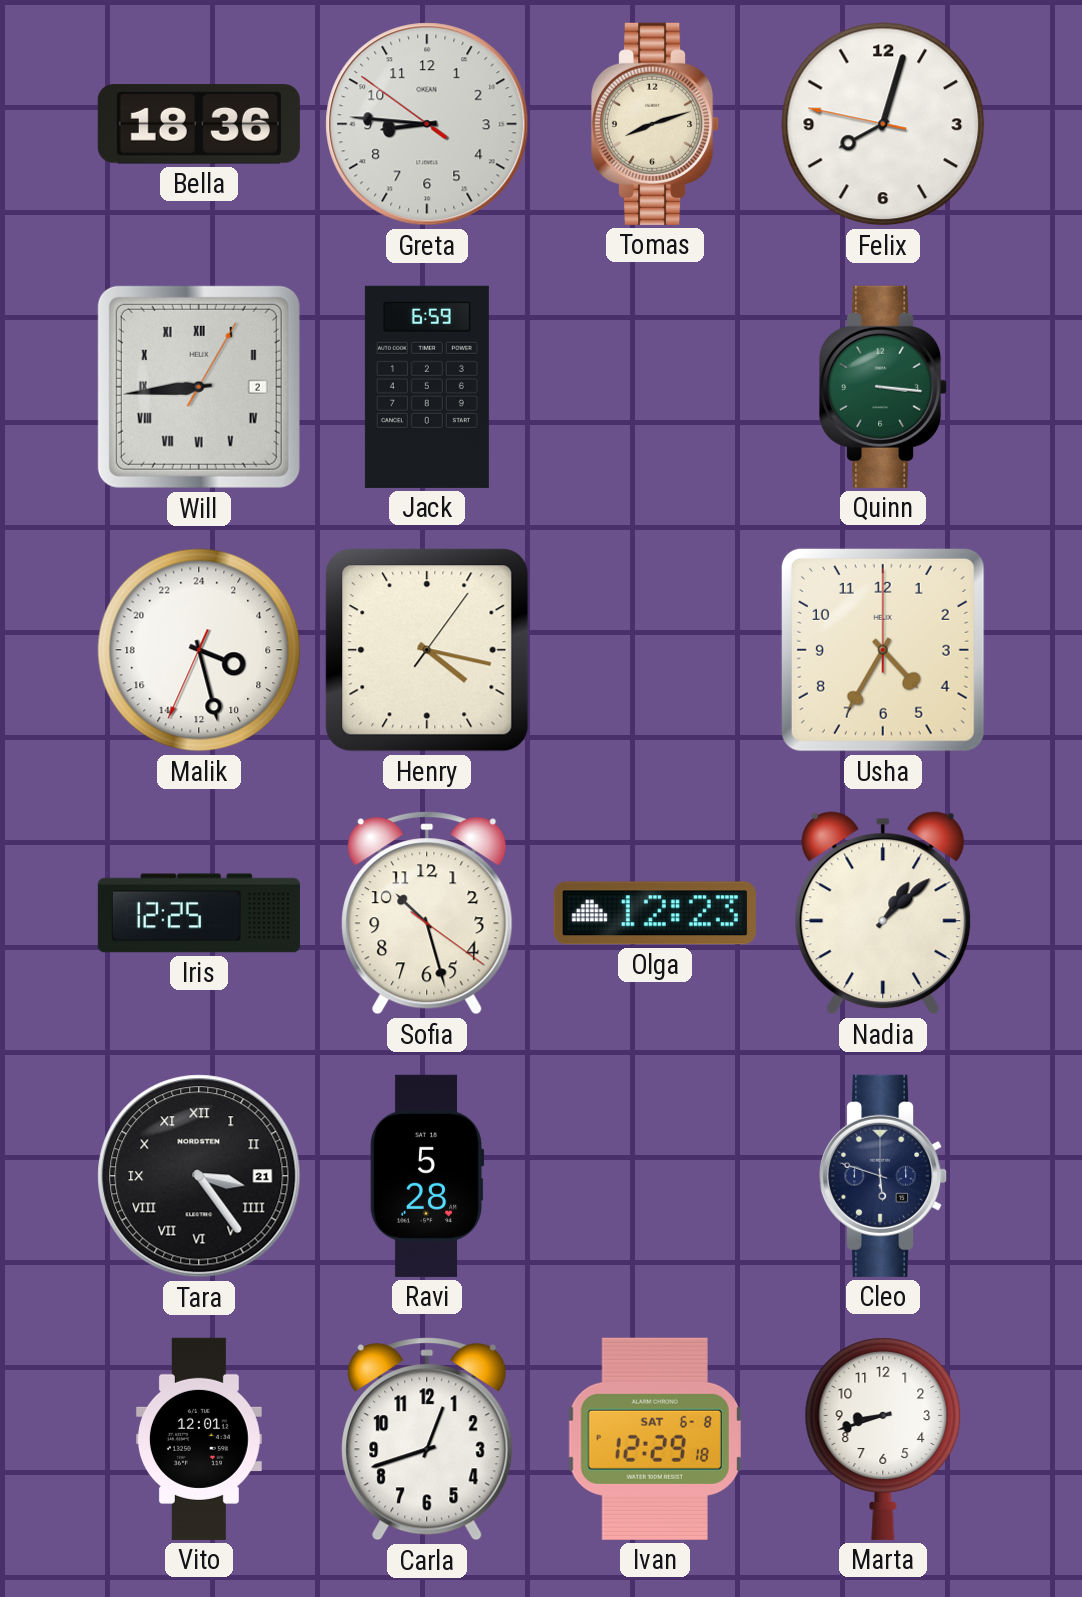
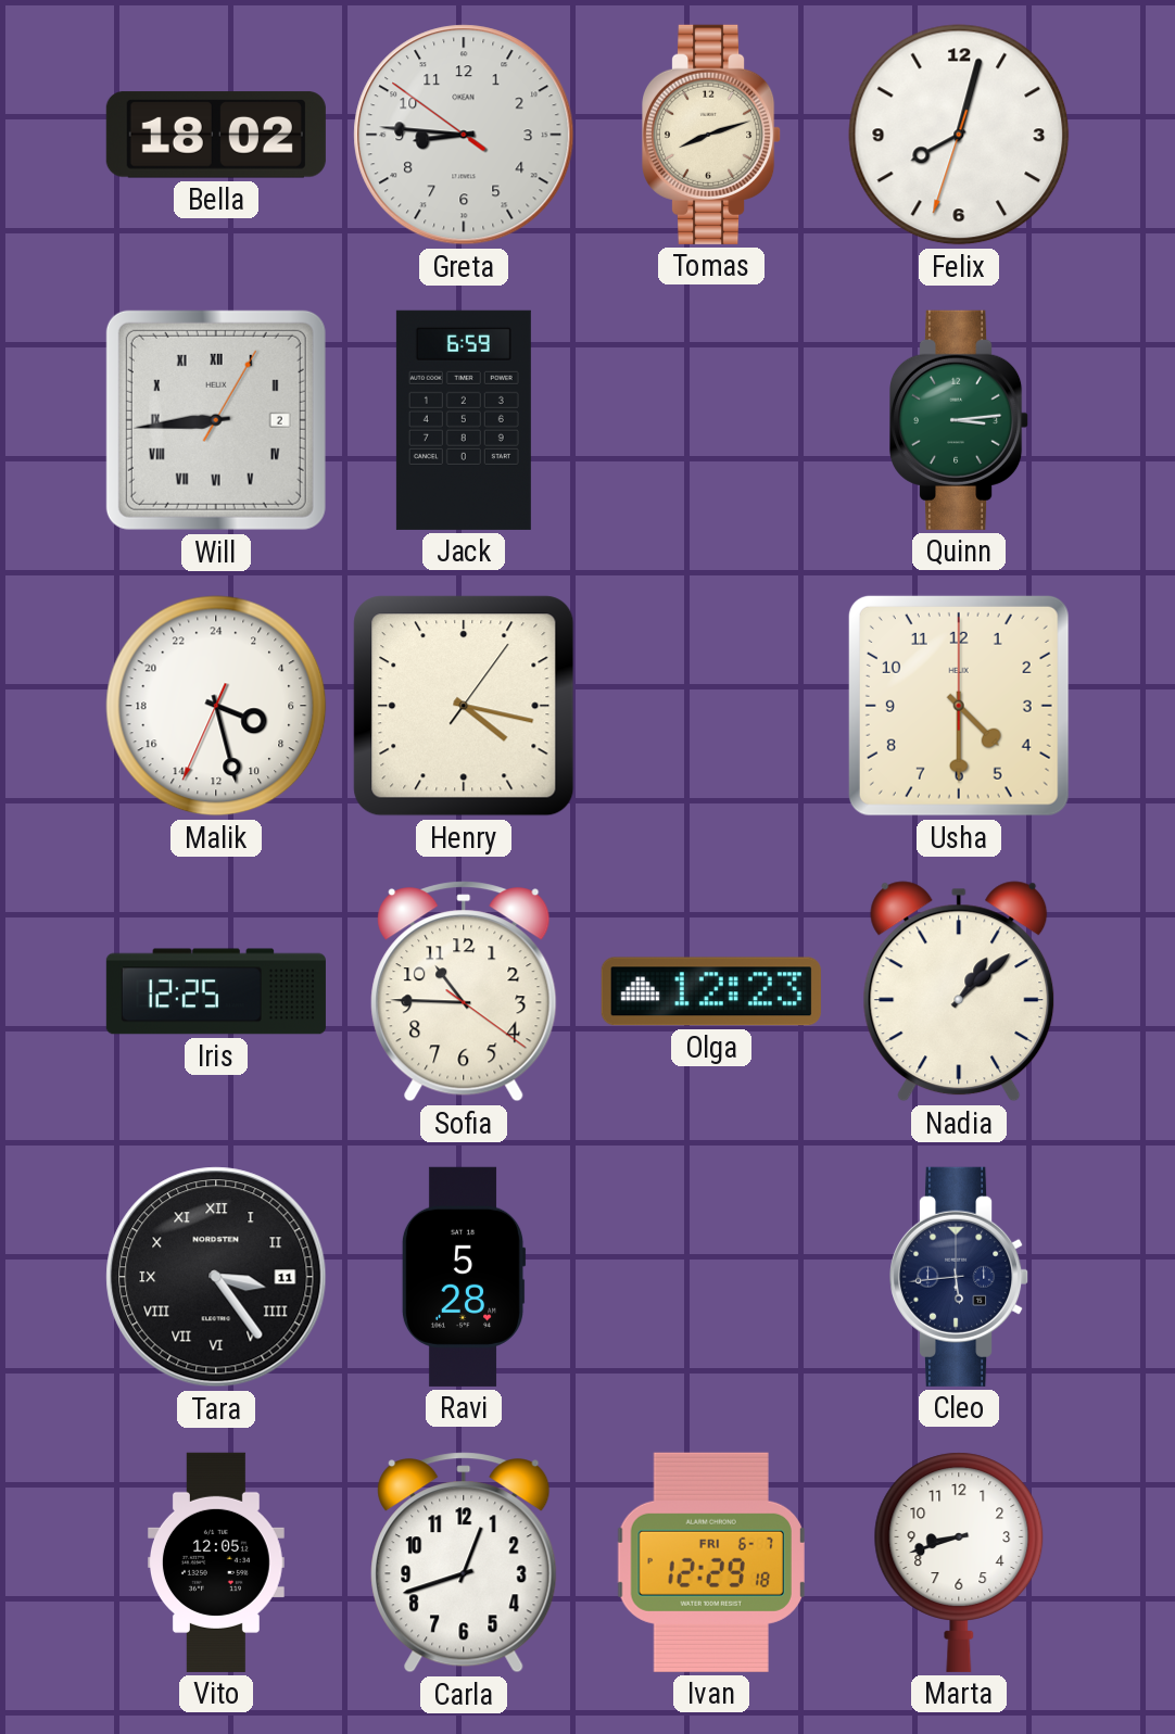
Bella: 18:36 -> 18:02 (216, 135)
Felix: 8:02:47 -> 8:02:33 (959, 135)
Quinn: 3:16 -> 3:14 (960, 420)
Usha: 4:35 -> 4:30 (959, 706)
Sofia: 10:27 -> 10:45 (464, 991)
Tara date: 21 -> 11 (216, 1277)
Cleo: 5:48 -> 5:44 (960, 1277)
Vito: 12:01 -> 12:05 (216, 1562)
Ivan date: SAT 6-8 -> FRI 6-7 (711, 1562)
